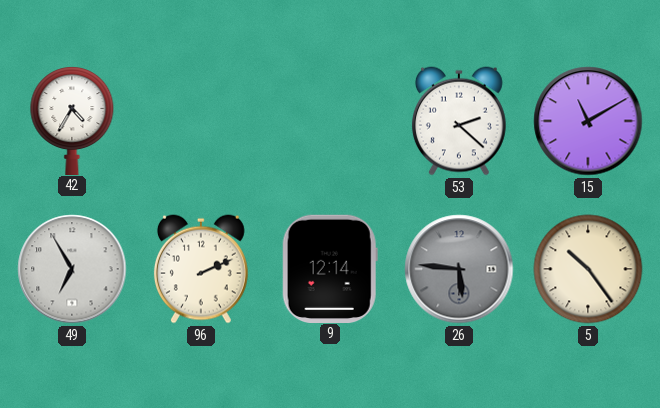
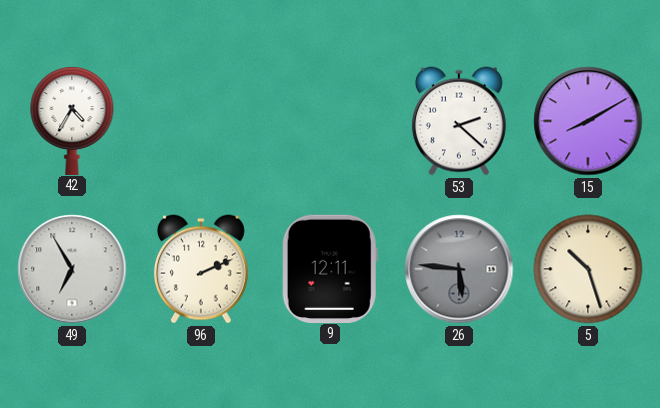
15: 11:10 -> 8:10 (588, 121)
9: 12:14 -> 12:11 (330, 268)
5: 10:24 -> 10:27 (588, 269)
